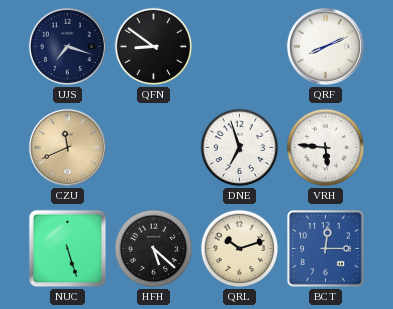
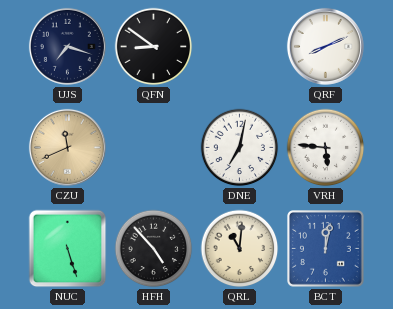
DNE: 6:57 -> 7:02 (240, 148)
HFH: 5:22 -> 4:53 (154, 249)
QRL: 10:12 -> 11:01 (240, 249)
BCT: 12:15 -> 12:02 (326, 249)
